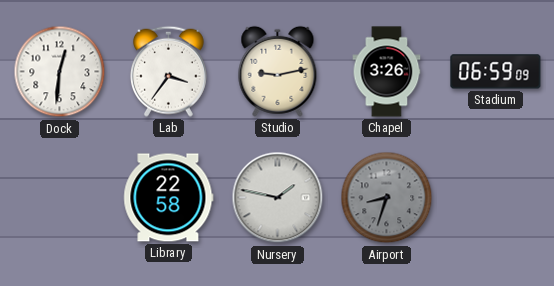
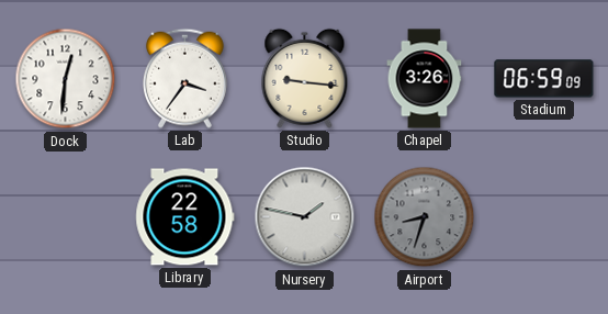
Studio: 9:13 -> 9:16 (305, 78)
